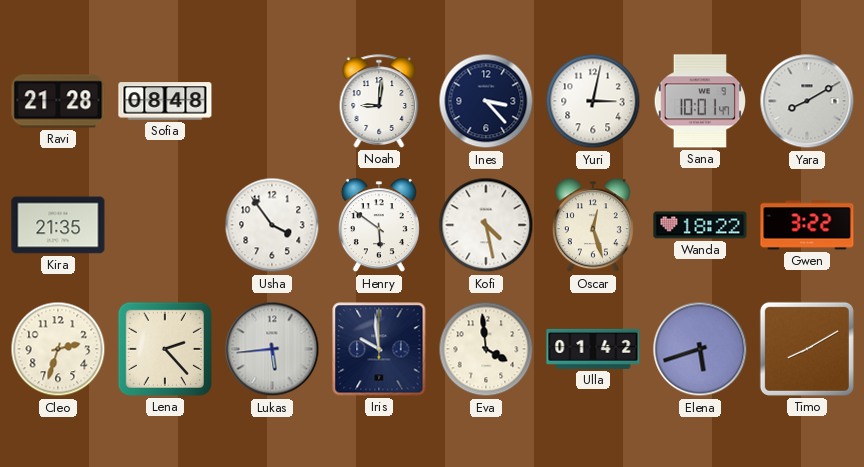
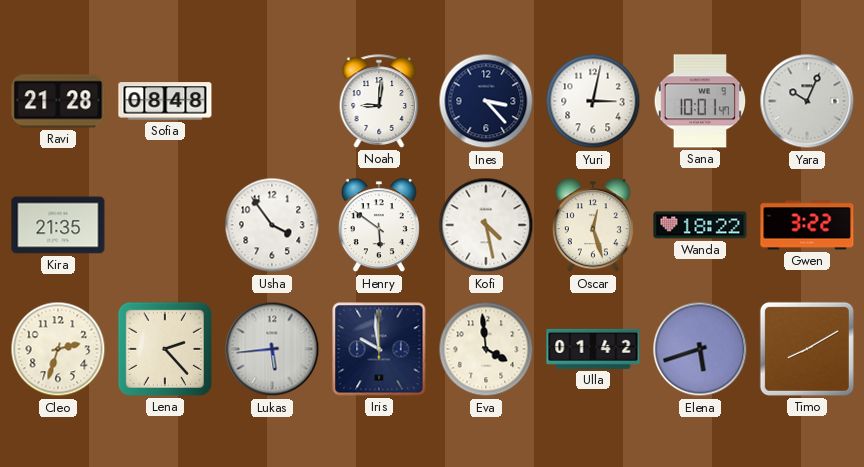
Yara: 8:10 -> 10:04 (807, 101)
